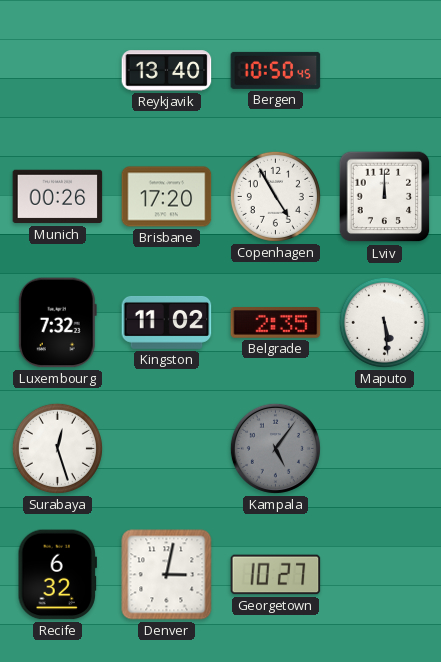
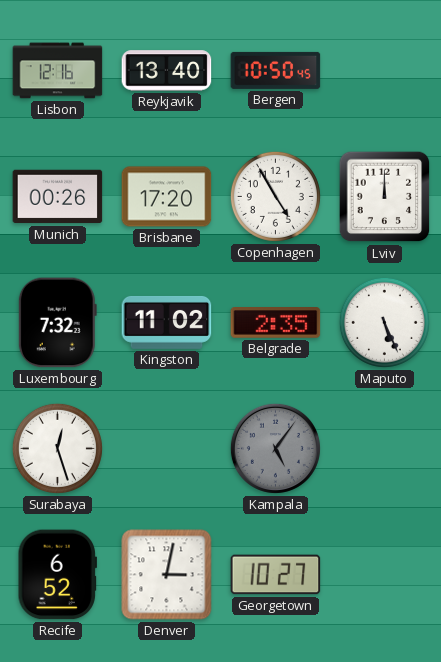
Lisbon: none -> 12:16 (58, 71)
Maputo: 5:29 -> 5:26 (384, 322)
Recife: 6:32 -> 6:52 (57, 575)
